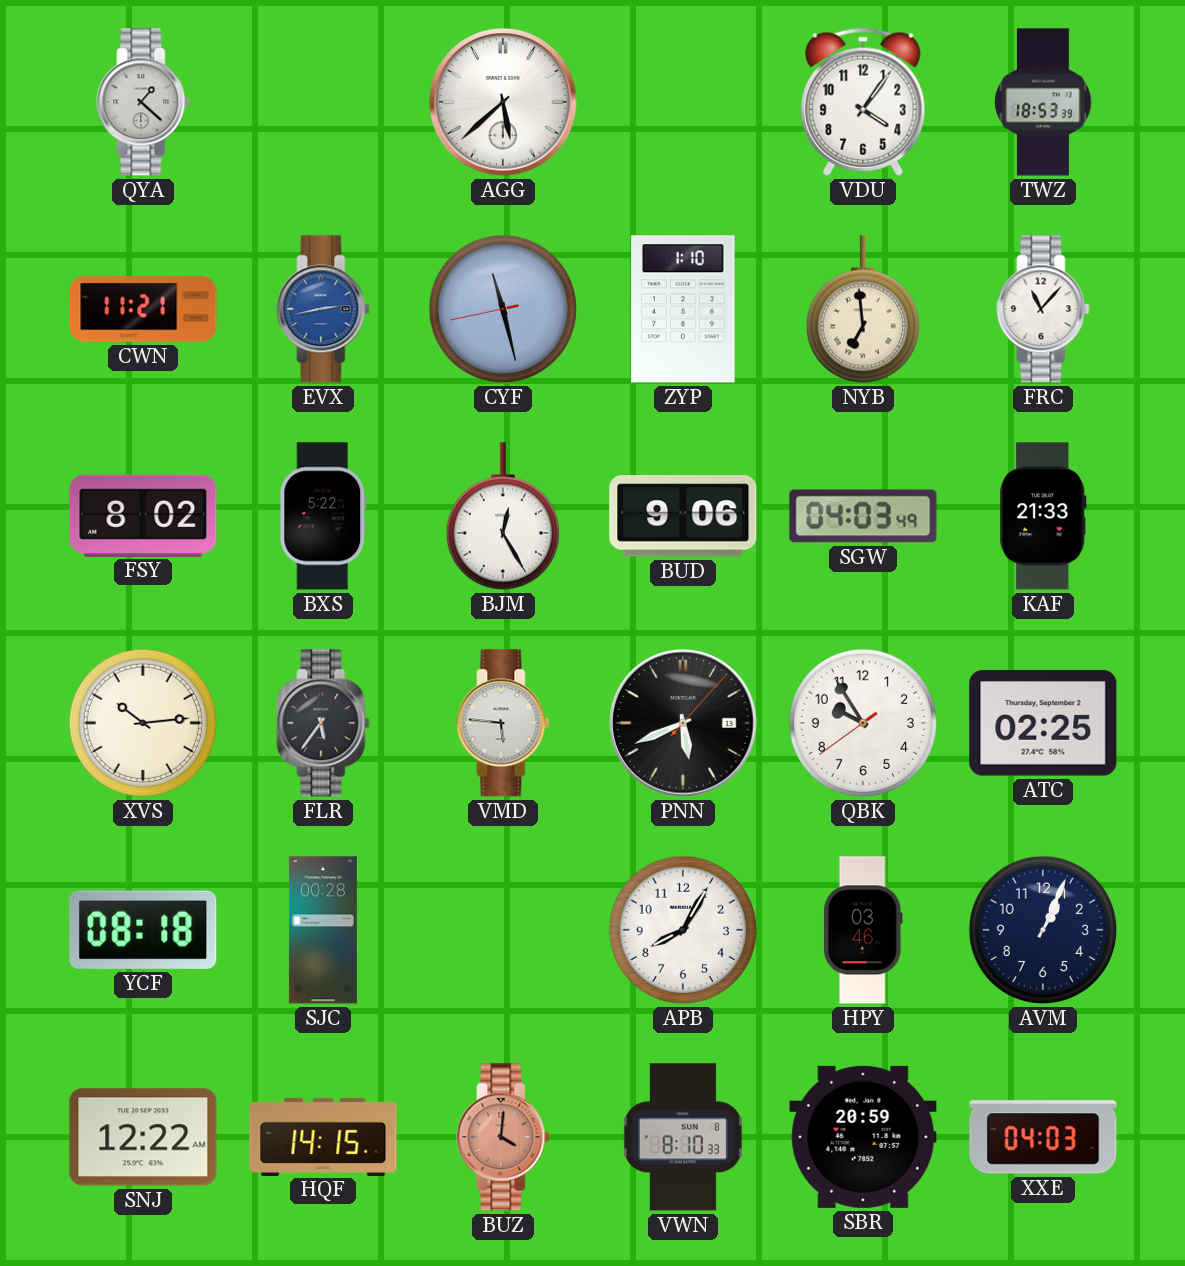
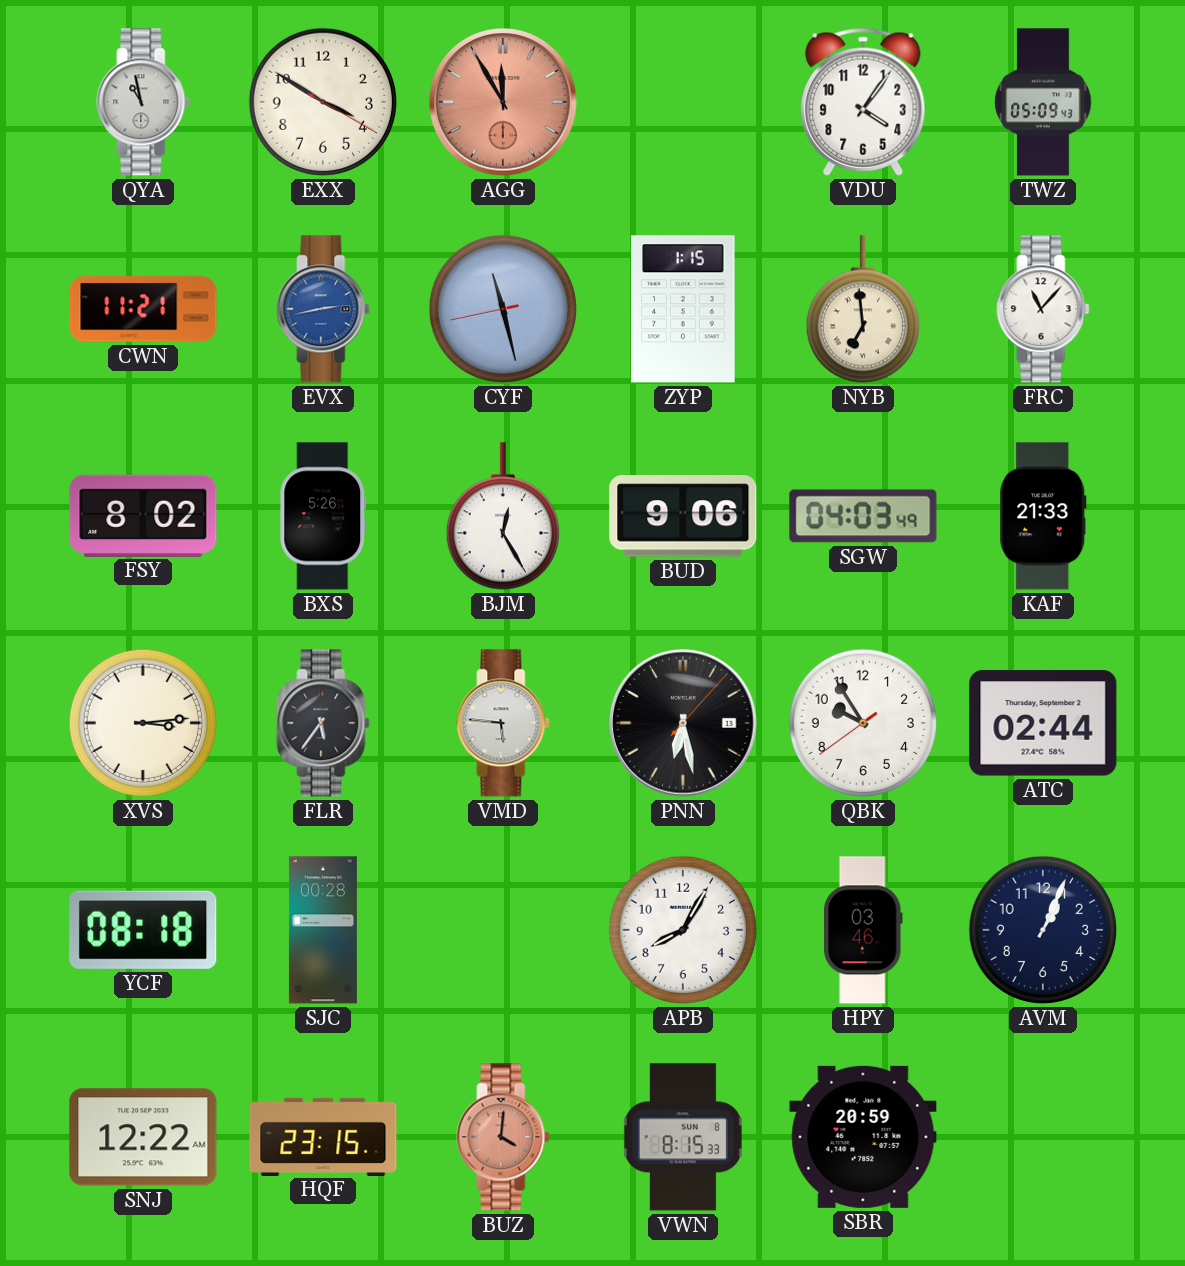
QYA: 1:22 -> 10:58 (143, 102)
EXX: none -> 3:50 (323, 102)
AGG: 5:38 -> 11:55 (503, 102)
AGG dial: white -> salmon (503, 102)
TWZ: 18:53 -> 05:09 (1043, 102)
ZYP: 1:10 -> 1:15 (683, 309)
BXS: 5:22 -> 5:26 (323, 516)
XVS: 10:14 -> 3:14 (143, 723)
PNN: 5:41 -> 6:28 (683, 723)
ATC: 02:25 -> 02:44 (1043, 723)
HQF: 14:15 -> 23:15 (323, 1136)
VWN: 8:10 -> 8:15 (683, 1137)
XXE: 04:03 -> none (1043, 1137)
